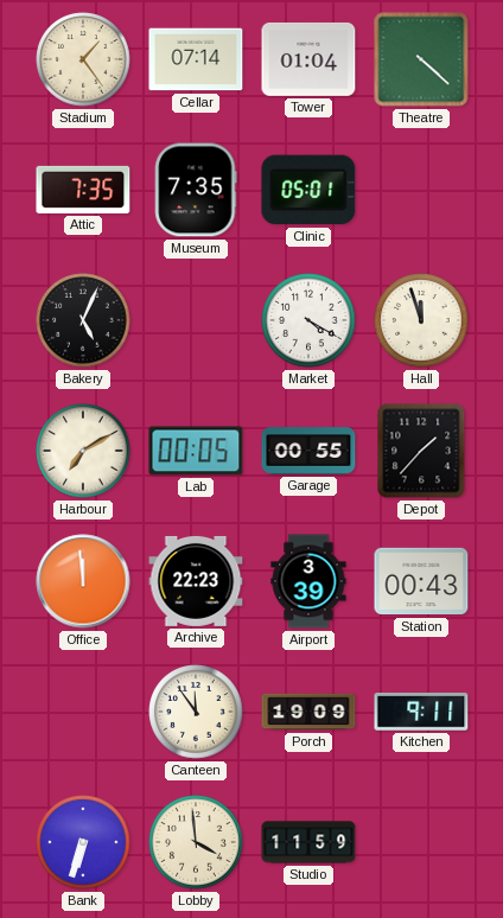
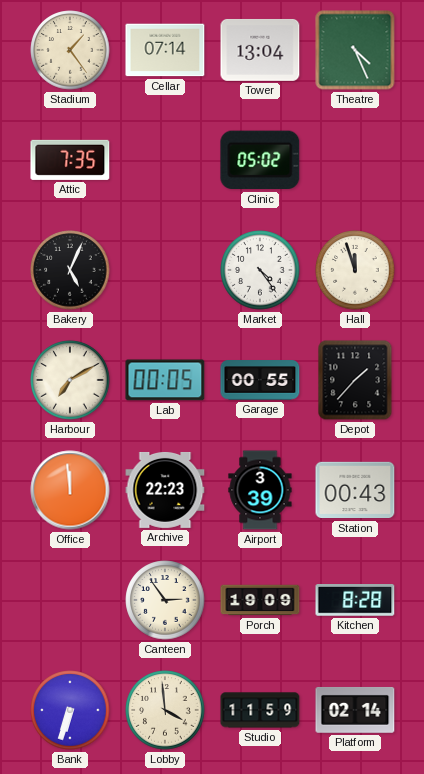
Tower: 01:04 -> 13:04 (260, 50)
Theatre: 4:22 -> 4:26 (355, 50)
Museum: 7:35 -> none (196, 190)
Clinic: 05:01 -> 05:02 (260, 160)
Market: 4:20 -> 4:24 (260, 270)
Canteen: 11:54 -> 2:54 (165, 600)
Kitchen: 9:11 -> 8:28 (355, 601)
Platform: none -> 02:14 (355, 710)
